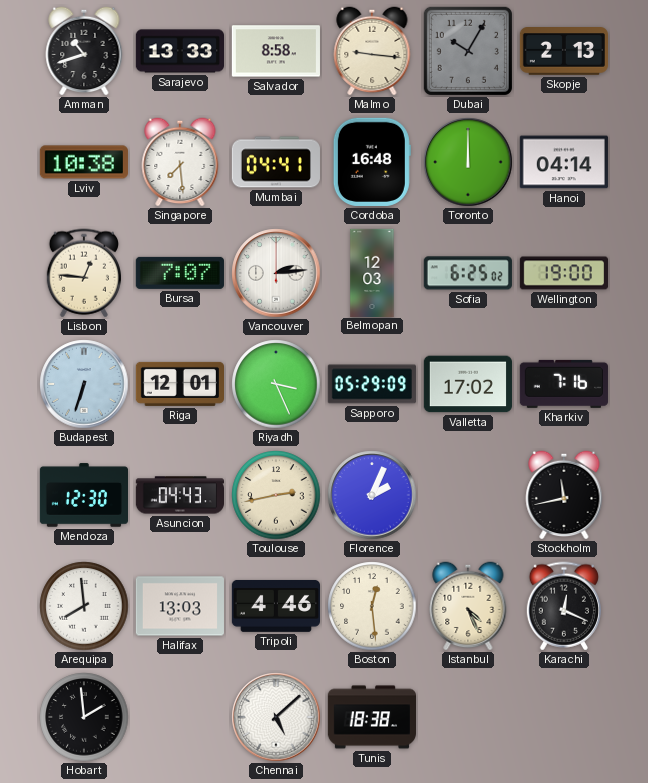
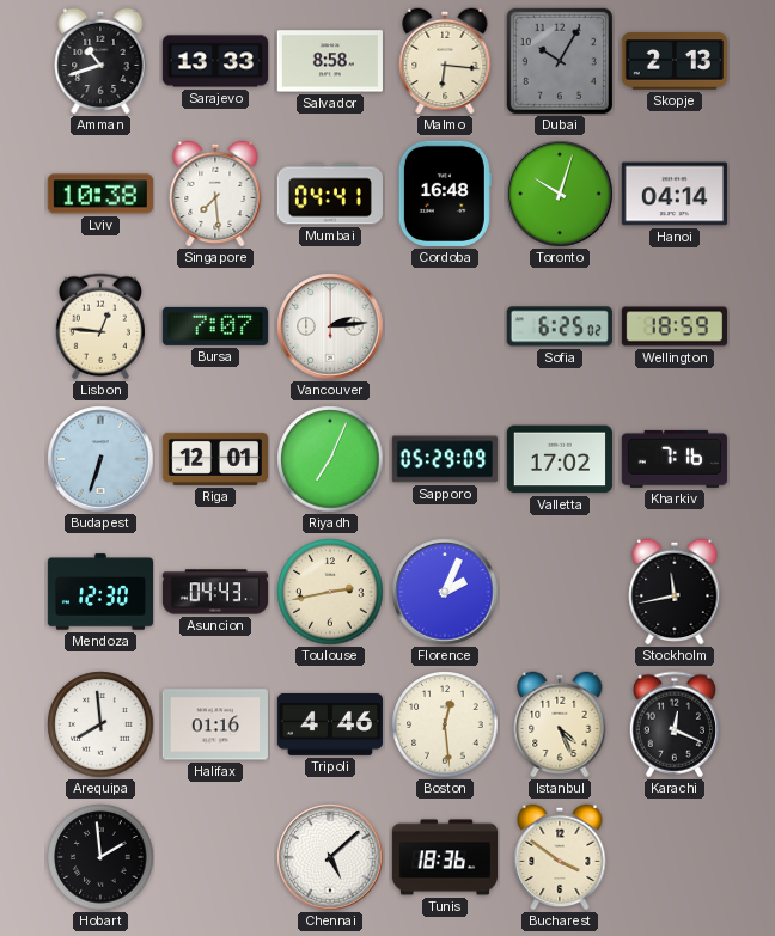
Malmo: 9:16 -> 6:16 (445, 61)
Toronto: 12:00 -> 10:03 (560, 194)
Belmopan: 12:03 -> none (372, 272)
Wellington: 19:00 -> 18:59 (673, 326)
Riyadh: 3:26 -> 7:04 (330, 459)
Halifax: 13:03 -> 01:16 (215, 724)
Tunis: 18:38 -> 18:36 (444, 857)
Bucharest: none -> 3:51 (560, 857)
